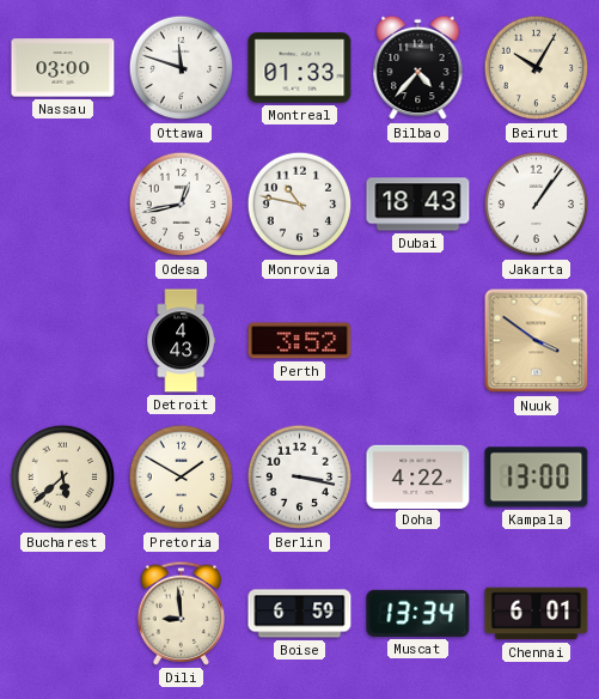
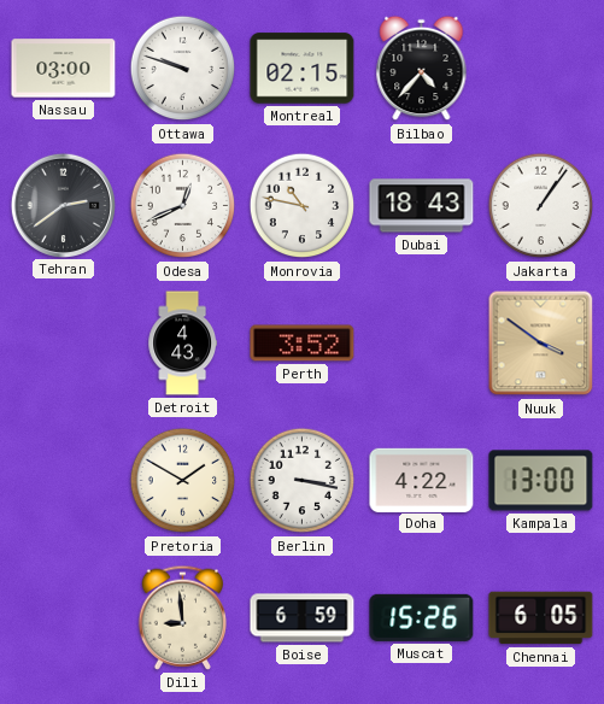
Ottawa: 11:48 -> 9:48 (183, 69)
Montreal: 01:33 -> 02:15 (303, 69)
Beirut: 10:05 -> none (537, 68)
Tehran: none -> 2:39 (63, 205)
Odesa: 12:43 -> 12:41 (183, 206)
Bucharest: 5:38 -> none (63, 478)
Muscat: 13:34 -> 15:26 (422, 617)
Chennai: 6:01 -> 6:05 (541, 618)
